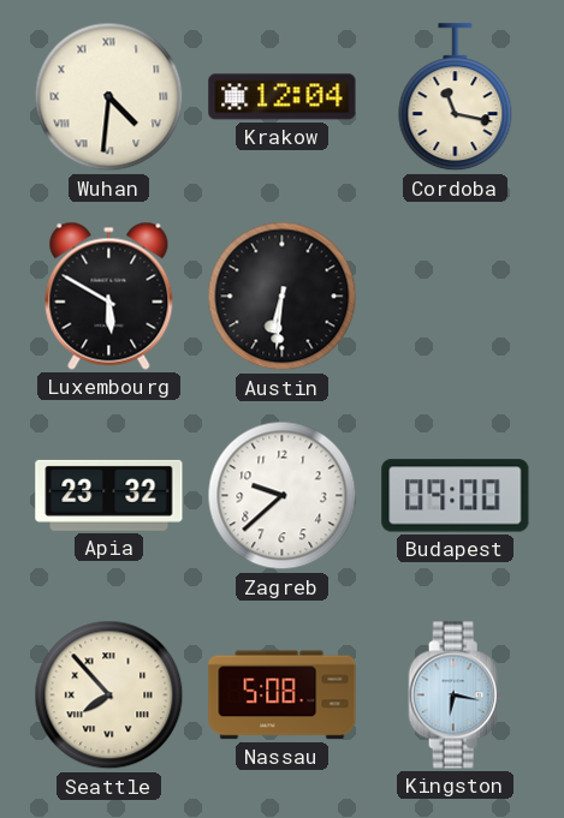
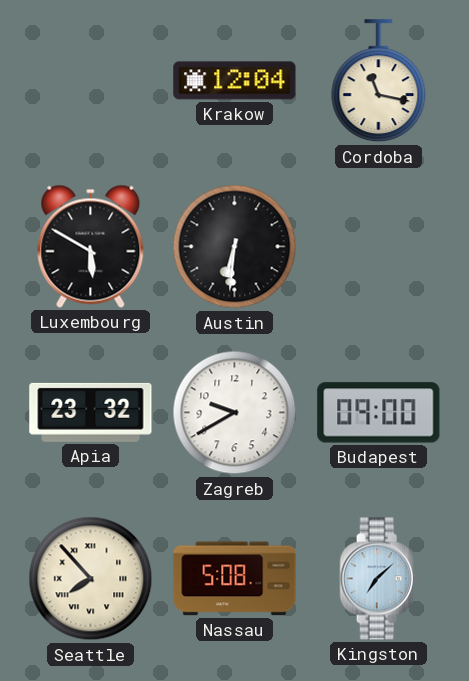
Wuhan: 4:31 -> none (109, 97)
Zagreb: 9:38 -> 9:40 (235, 413)
Kingston: 6:17 -> 7:08 (379, 579)
